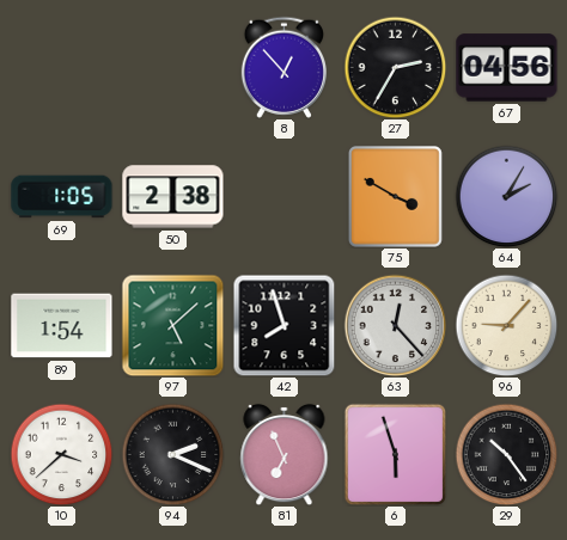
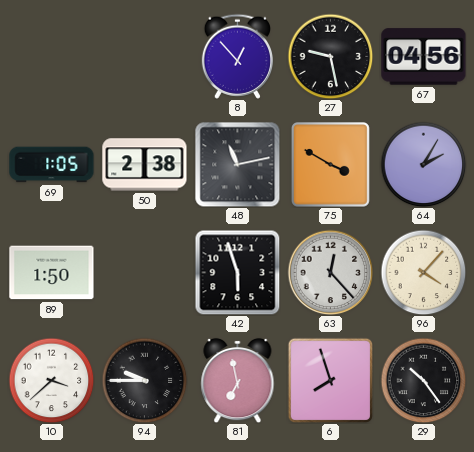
27: 2:35 -> 9:28 (330, 56)
48: none -> 11:13 (237, 164)
89: 1:54 -> 1:50 (52, 273)
97: 5:08 -> none (172, 325)
42: 7:57 -> 5:57 (237, 272)
96: 9:07 -> 4:07 (423, 272)
94: 2:19 -> 9:45 (144, 380)
81: 6:56 -> 6:58 (238, 380)
6: 5:57 -> 7:57 (330, 380)
